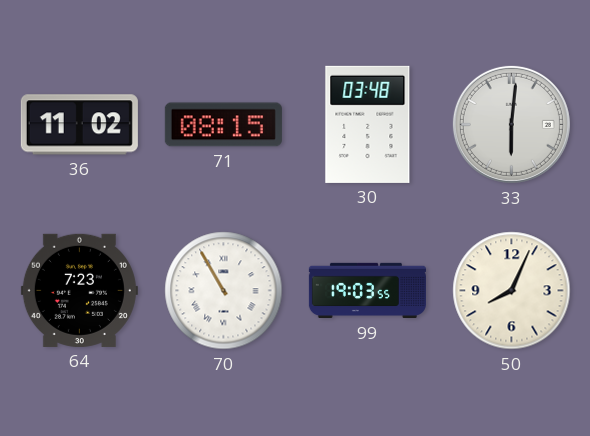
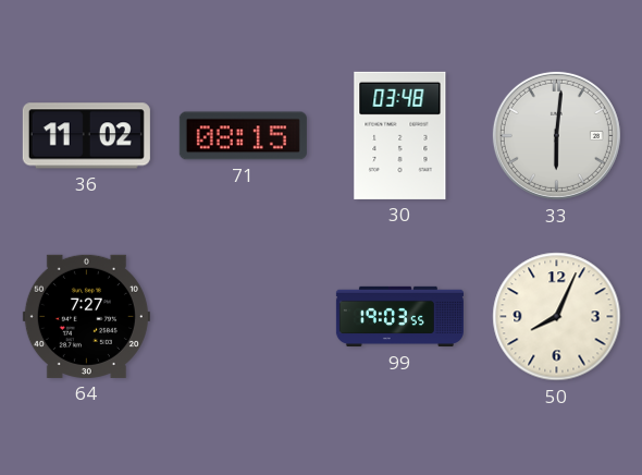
64: 7:23 -> 7:27 (86, 316)
70: 10:55 -> none (224, 291)
